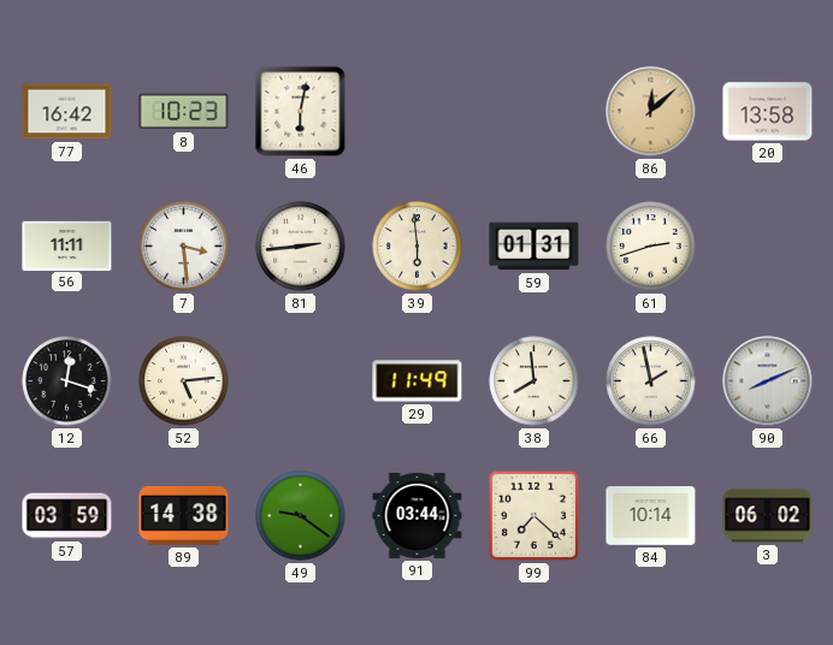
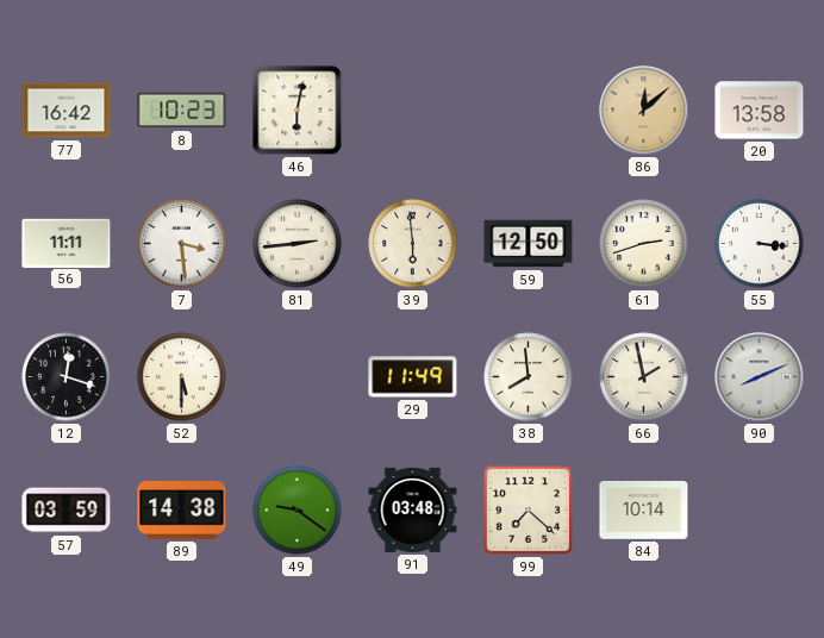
59: 01:31 -> 12:50 (529, 244)
55: none -> 3:16 (760, 244)
52: 5:14 -> 5:30 (182, 377)
91: 03:44 -> 03:48 (413, 509)
3: 06:02 -> none (768, 516)
